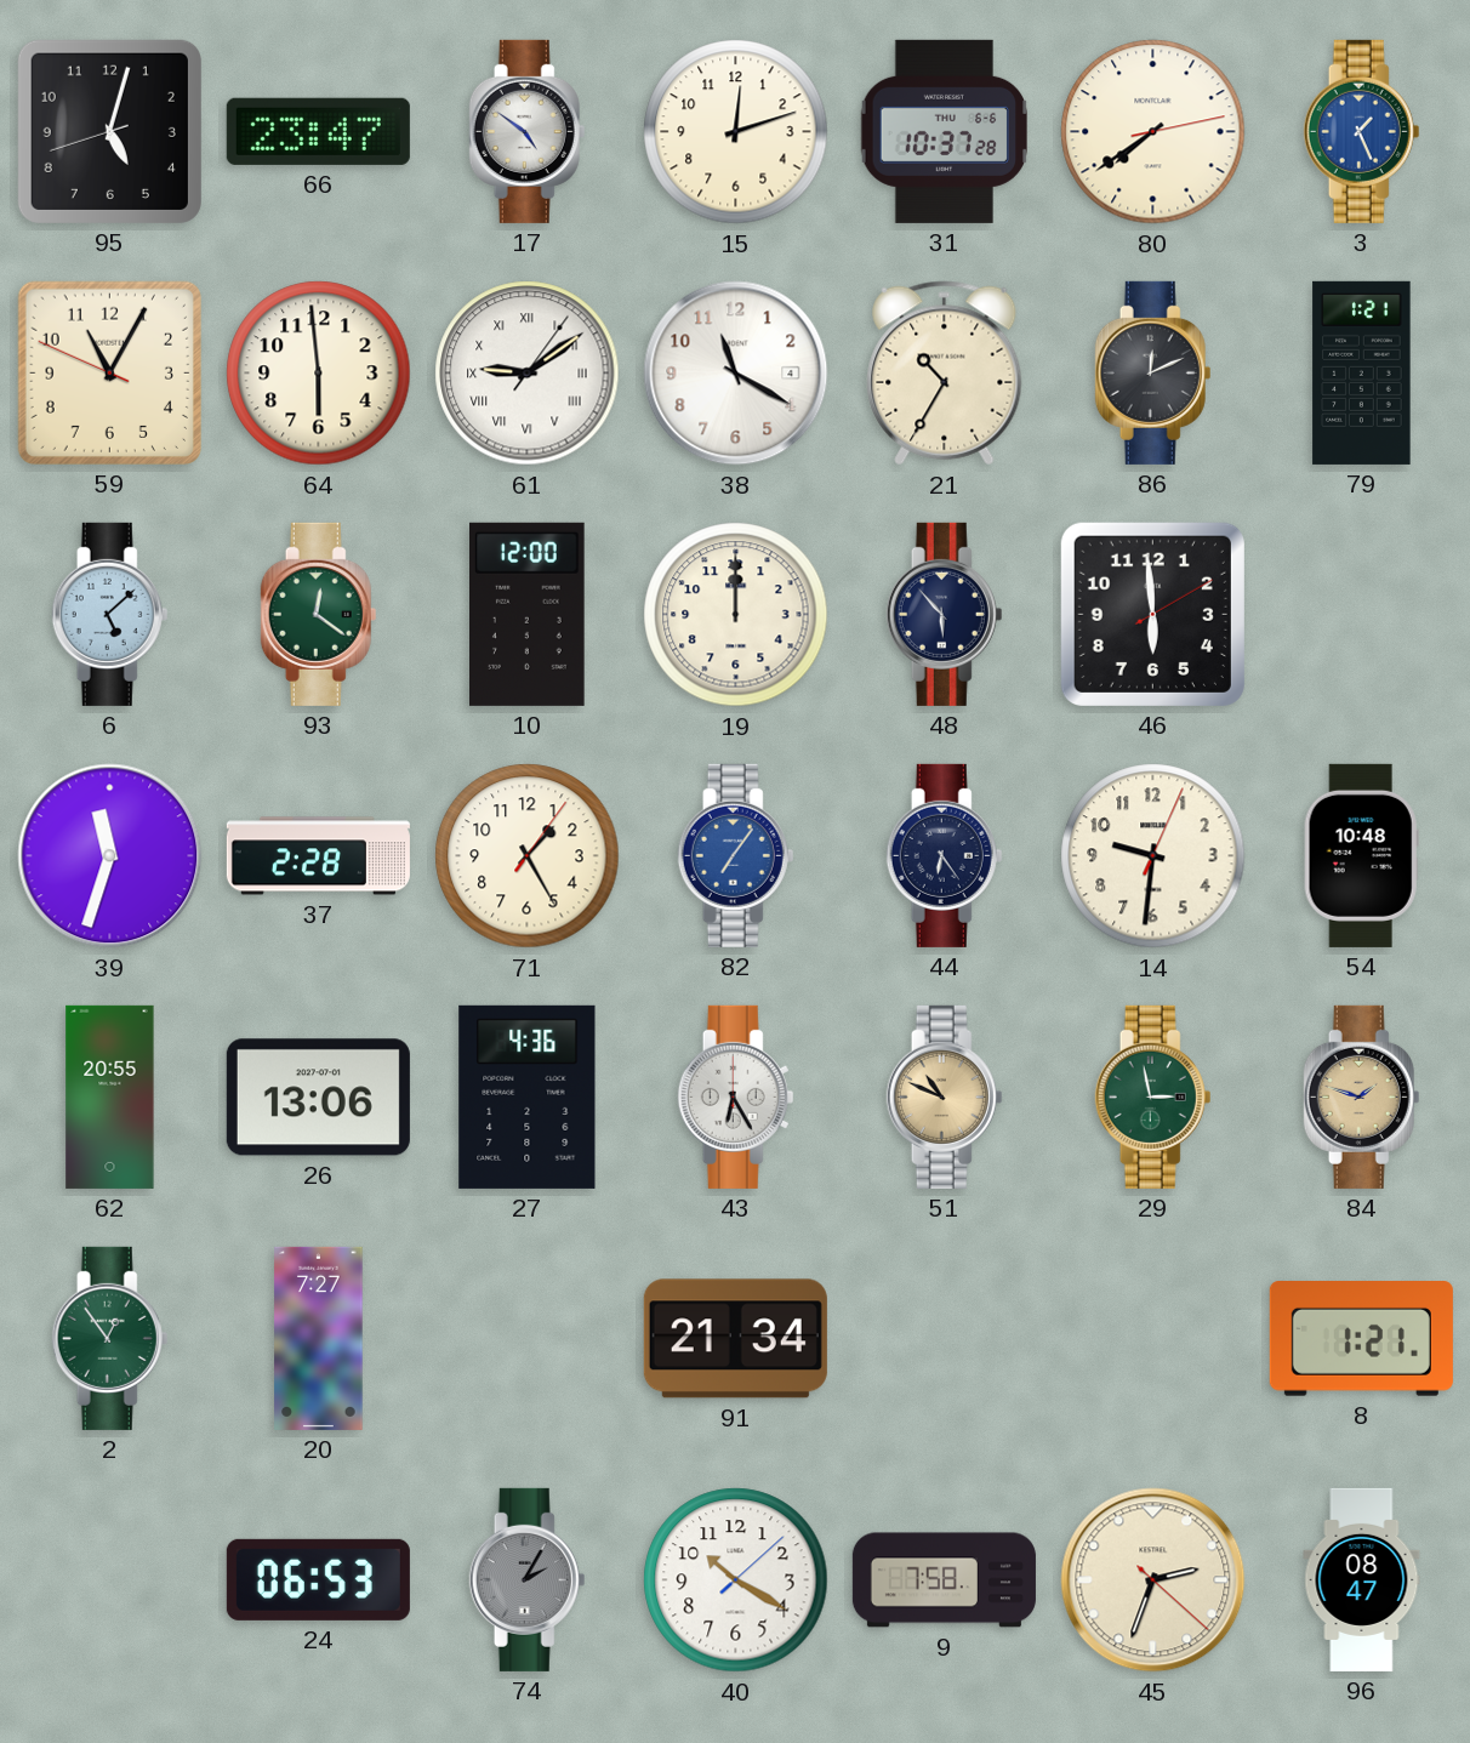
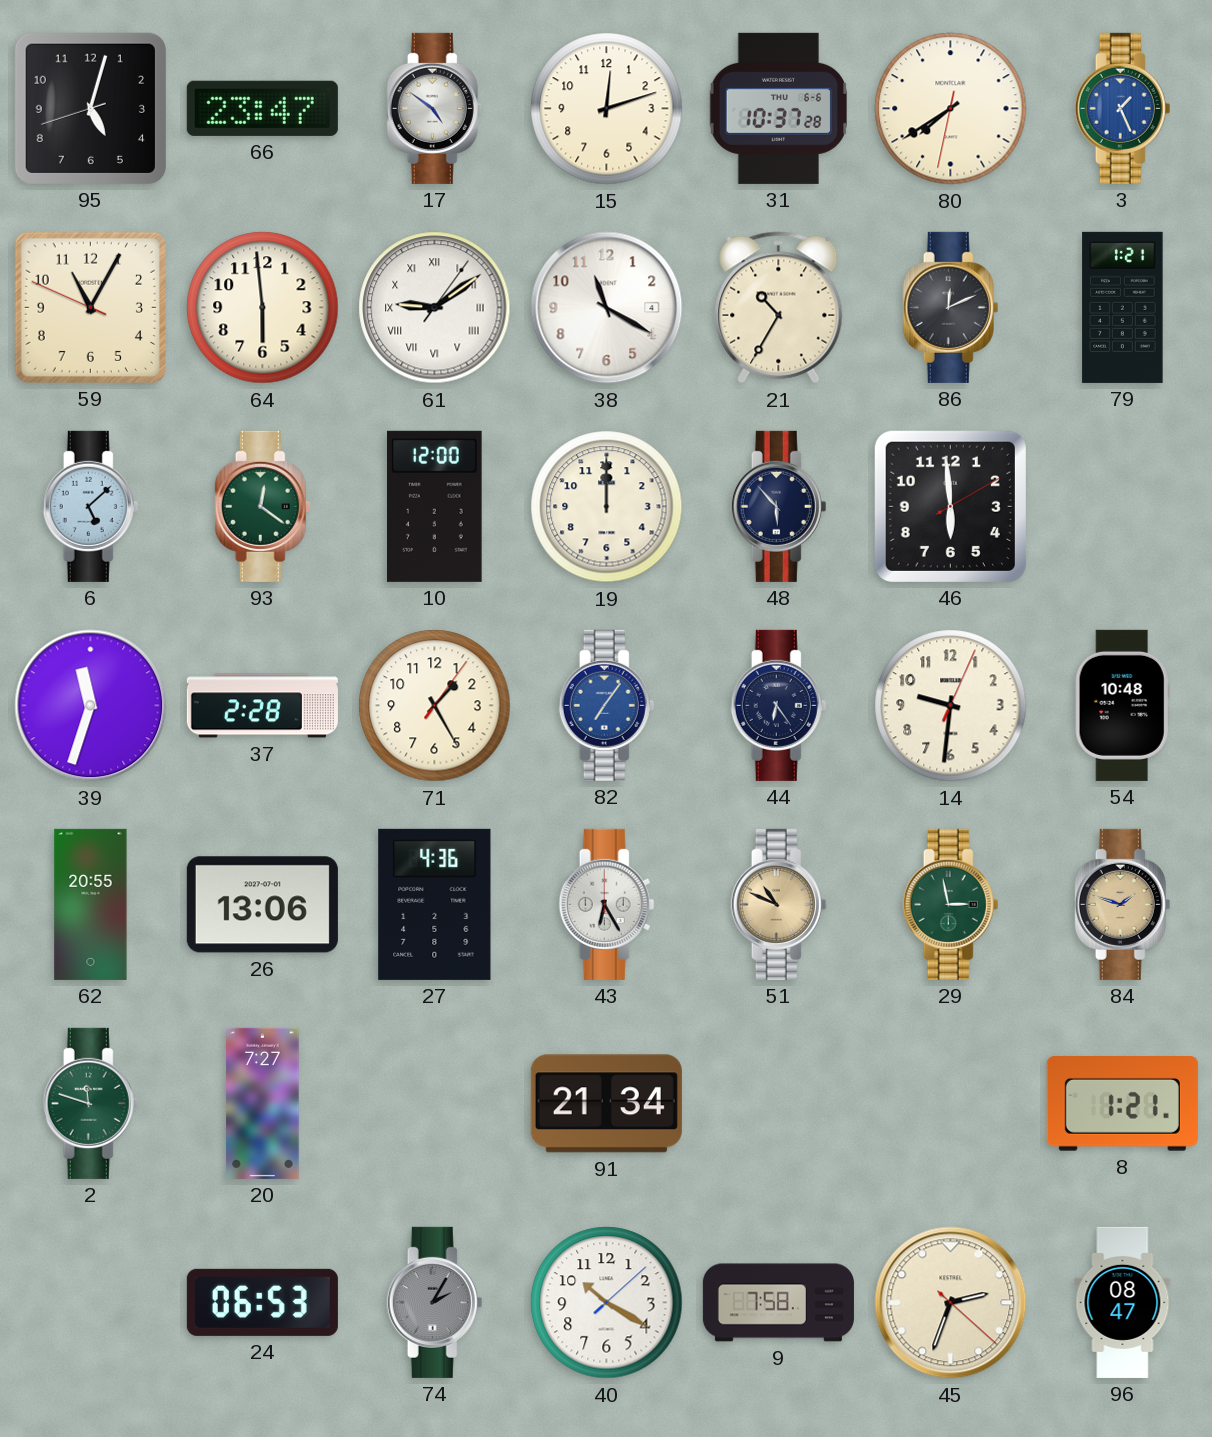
80: 7:39:13 -> 7:39:32 (951, 109)
2: 12:54 -> 11:48 (91, 1103)
